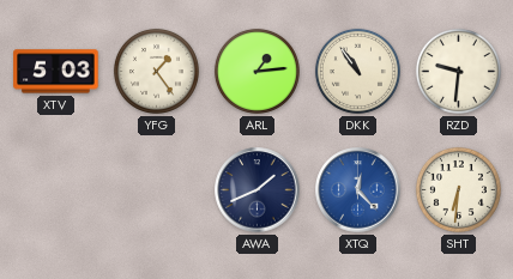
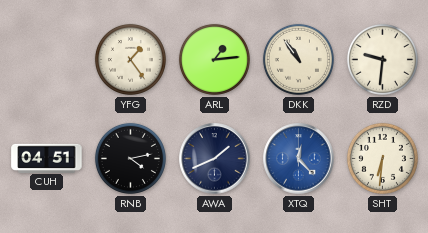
XTV: 5:03 -> none (56, 72)
CUH: none -> 04:51 (47, 158)
RNB: none -> 4:13 (130, 158)
